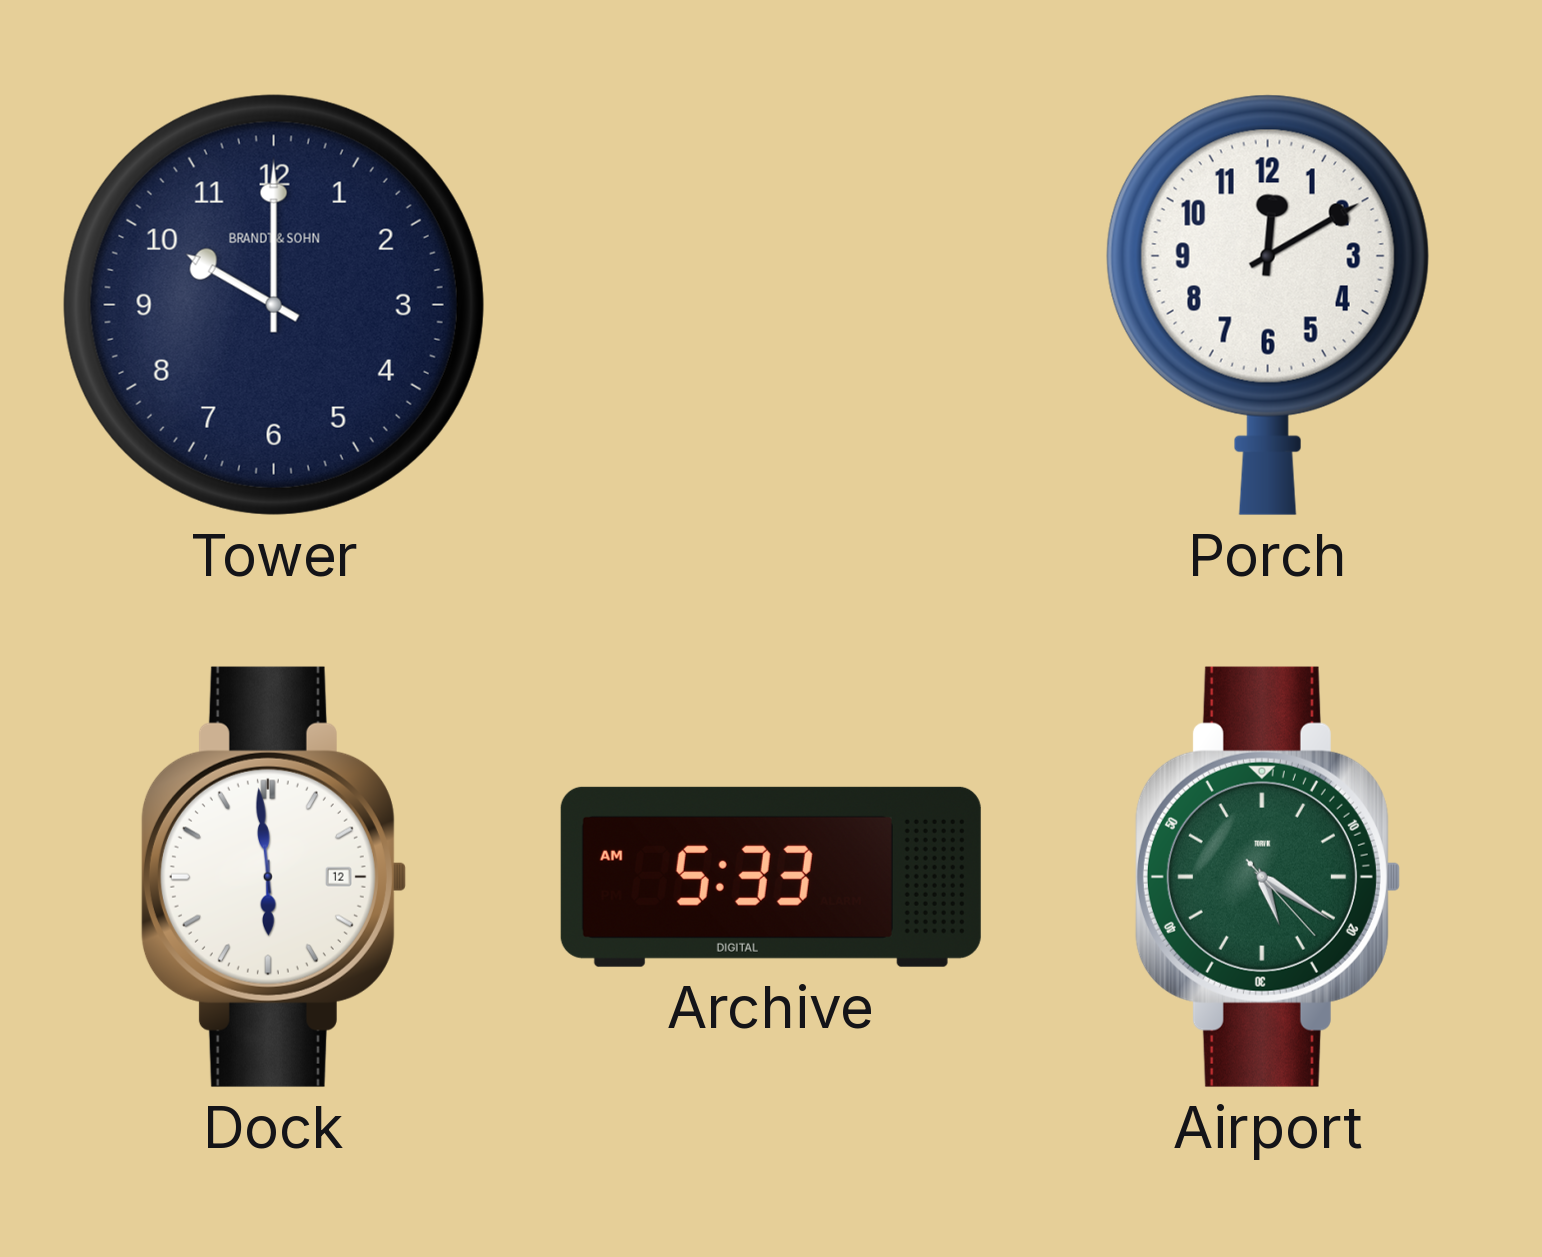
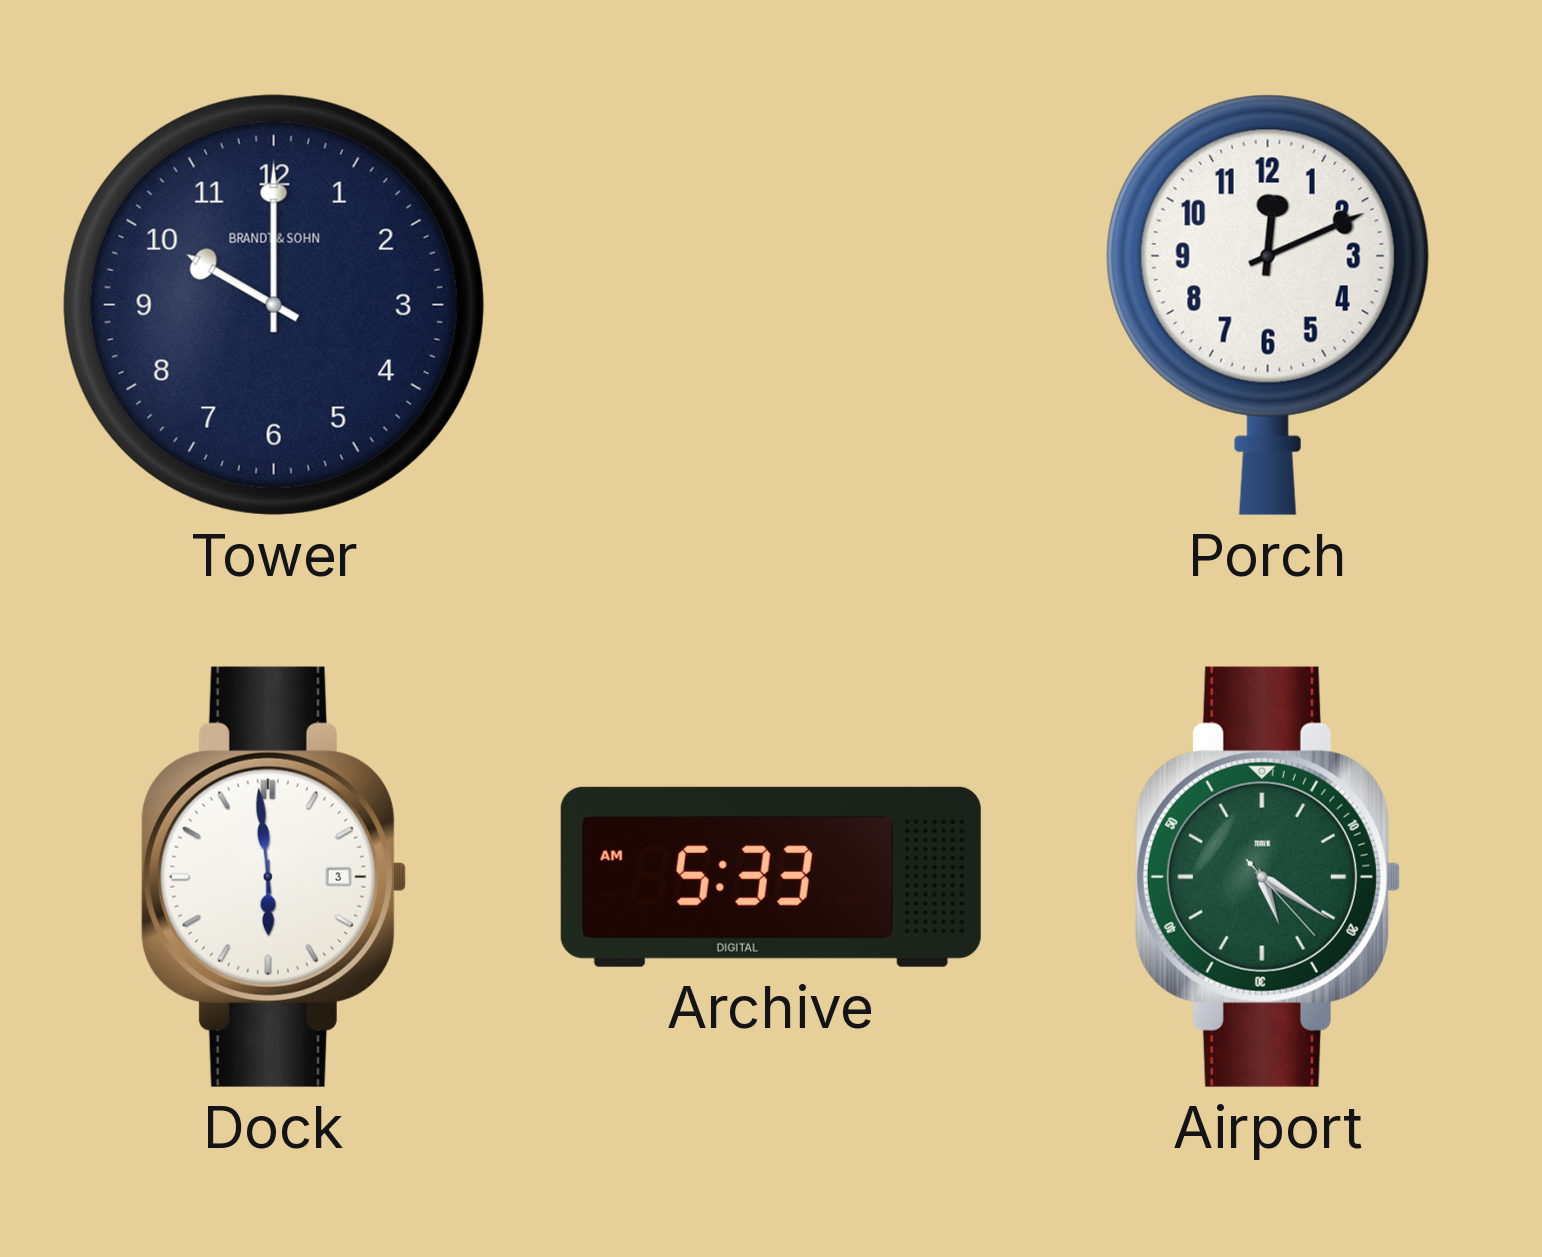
Porch: 12:10 -> 12:11 (1268, 305)
Dock date: 12 -> 3 (273, 877)
